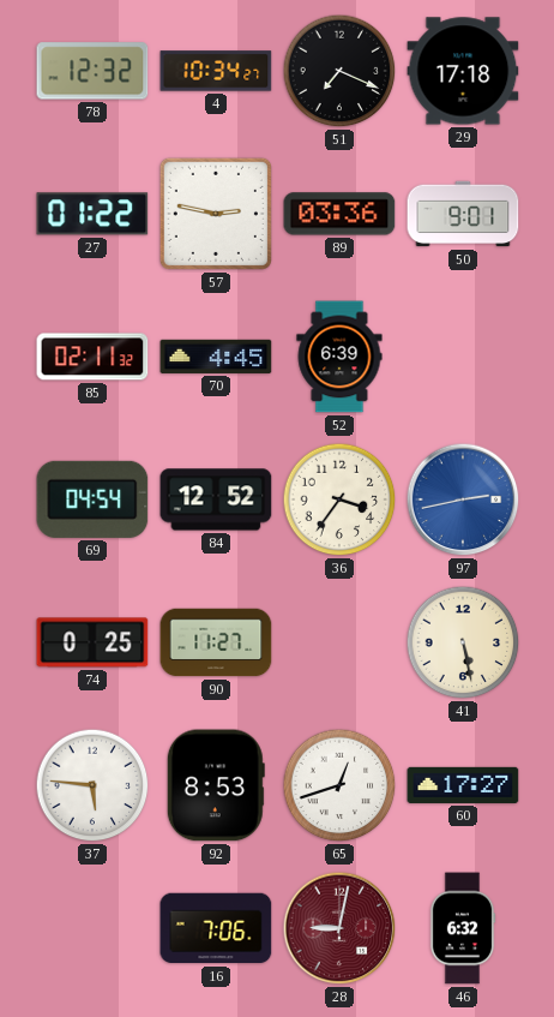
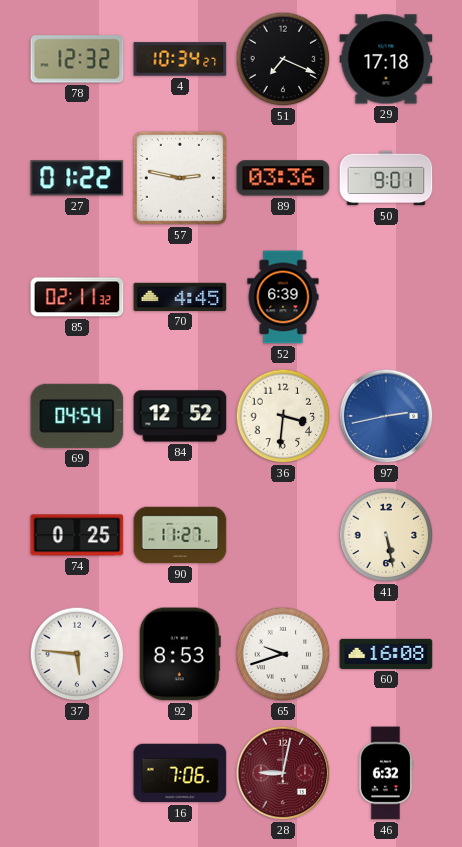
36: 3:36 -> 3:31 (283, 416)
65: 12:42 -> 9:42 (283, 654)
60: 17:27 -> 16:08 (386, 654)
